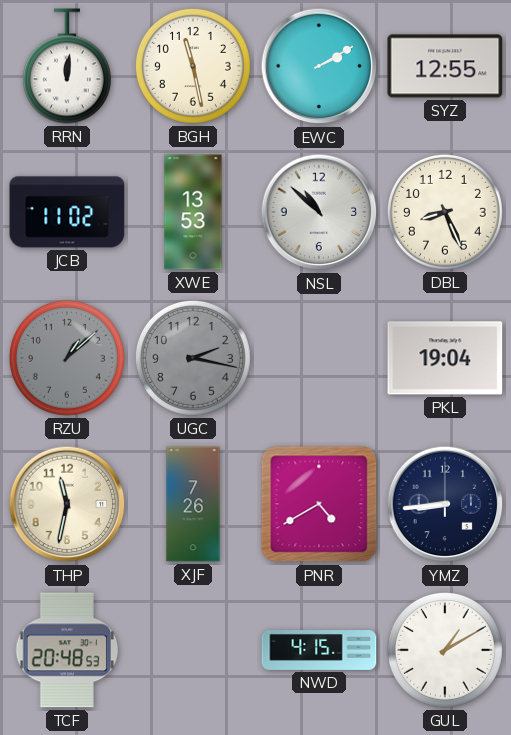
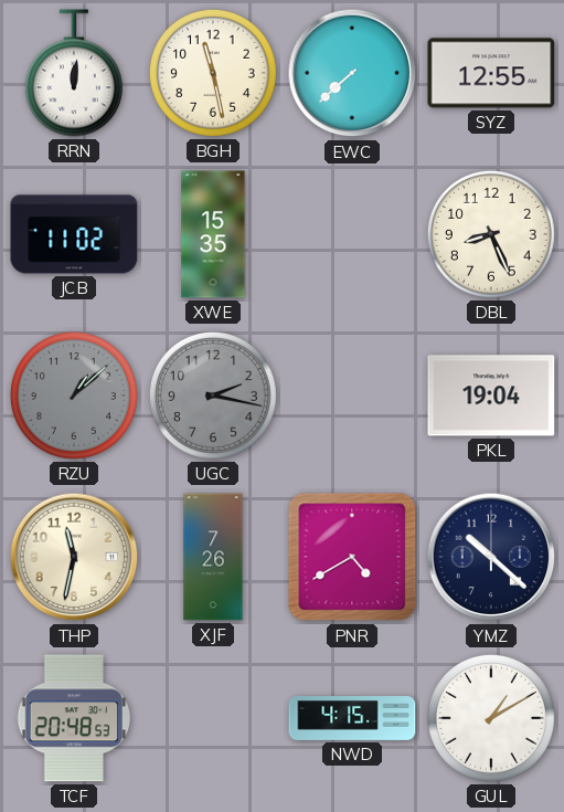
EWC: 2:10 -> 7:38 (352, 73)
XWE: 13:53 -> 15:35 (213, 234)
NSL: 10:52 -> none (319, 212)
YMZ: 8:44 -> 10:22 (491, 557)
